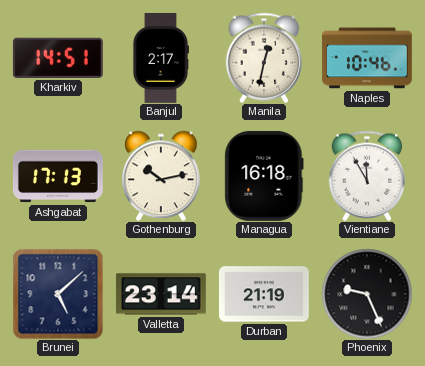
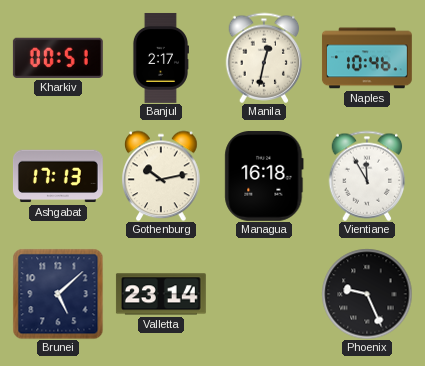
Kharkiv: 14:51 -> 00:51 (58, 58)
Durban: 21:19 -> none (264, 294)
